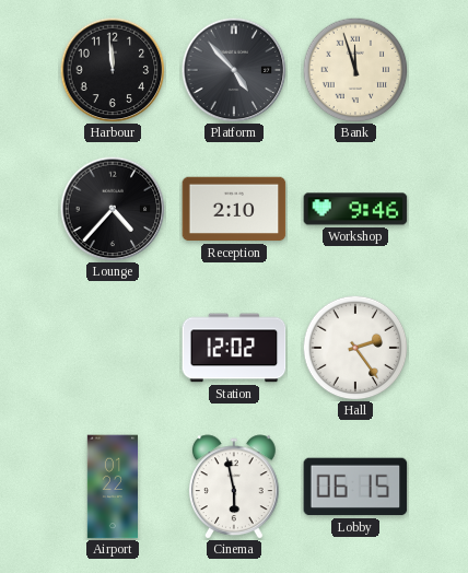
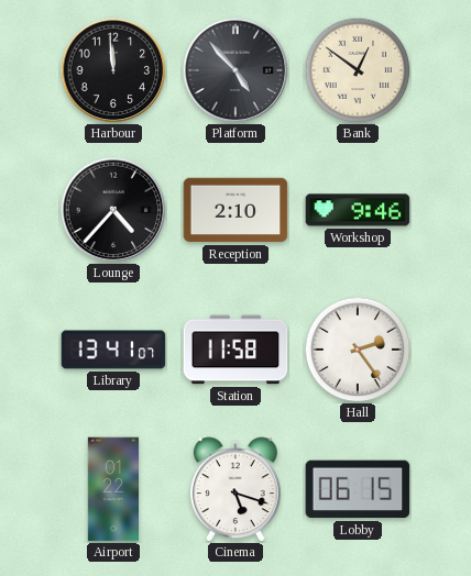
Bank: 11:57 -> 12:51 (358, 70)
Library: none -> 13:41 (113, 350)
Station: 12:02 -> 11:58 (235, 350)
Cinema: 5:58 -> 5:18 (235, 489)
